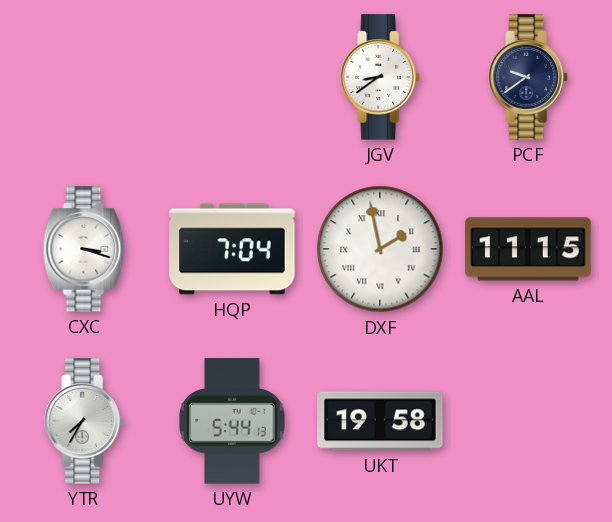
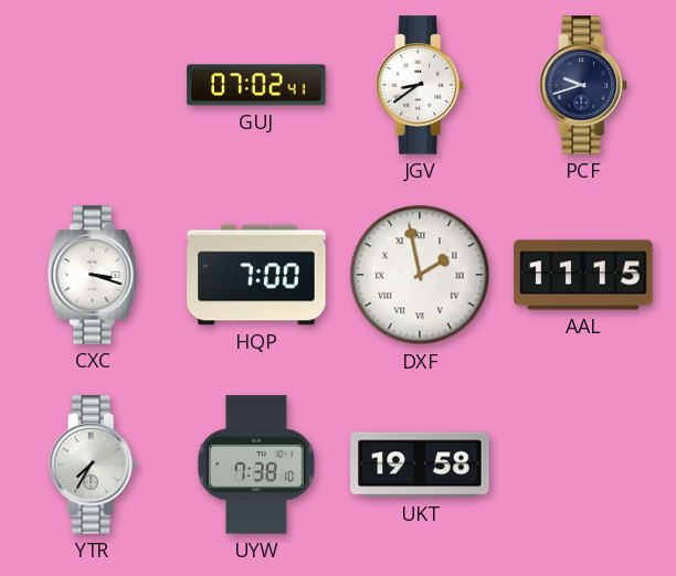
GUJ: none -> 07:02 (256, 85)
PCF: 9:39 -> 9:42 (583, 85)
HQP: 7:04 -> 7:00 (256, 275)
UYW: 5:44 -> 7:38 (256, 465)
